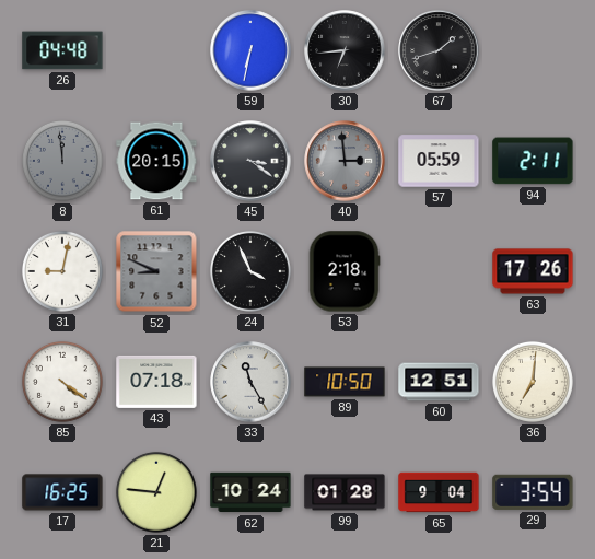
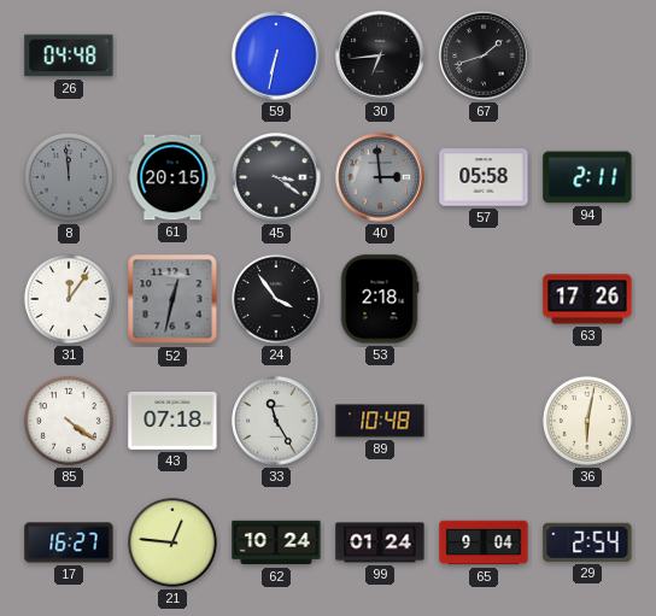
57: 05:59 -> 05:58 (484, 177)
31: 9:02 -> 12:06 (69, 299)
52: 8:49 -> 12:32 (172, 299)
24: 3:56 -> 3:54 (276, 299)
89: 10:50 -> 10:48 (380, 421)
60: 12:51 -> none (439, 382)
36: 7:01 -> 6:02 (587, 421)
17: 16:25 -> 16:27 (69, 542)
99: 01:28 -> 01:24 (380, 542)
29: 3:54 -> 2:54 (587, 542)
